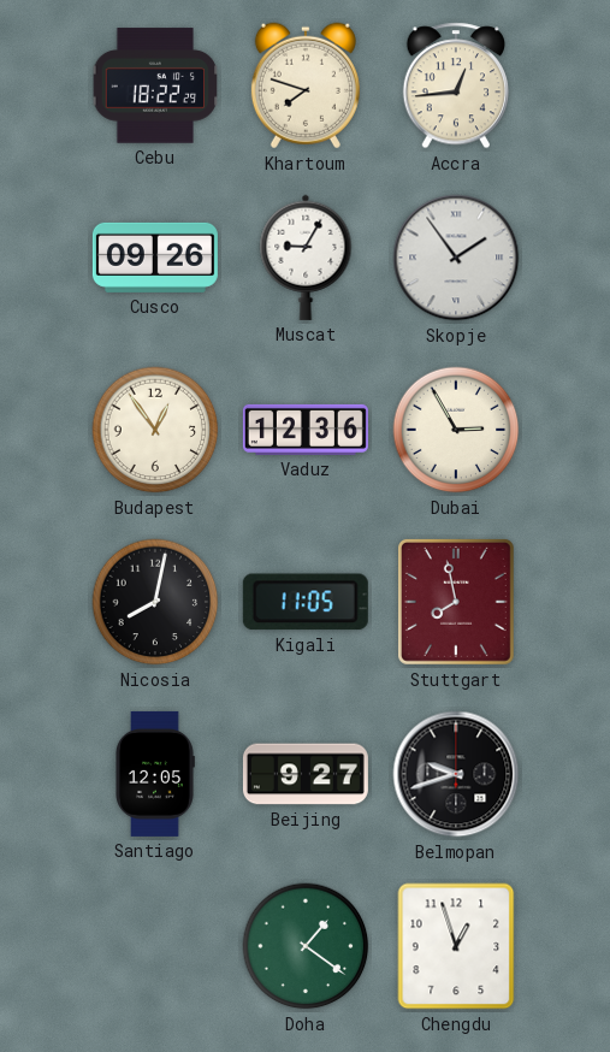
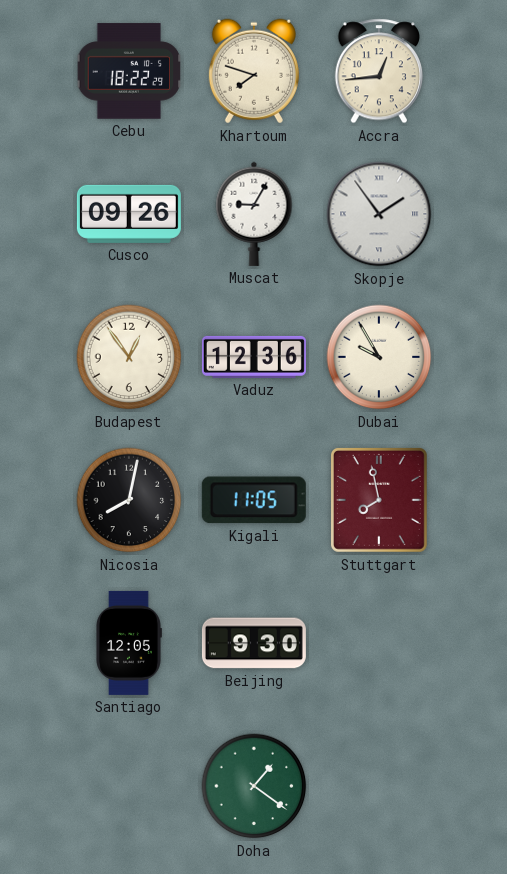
Dubai: 2:55 -> 9:55 (379, 357)
Beijing: 9:27 -> 9:30 (254, 643)
Belmopan: 9:42 -> none (456, 774)
Chengdu: 12:57 -> none (456, 946)
